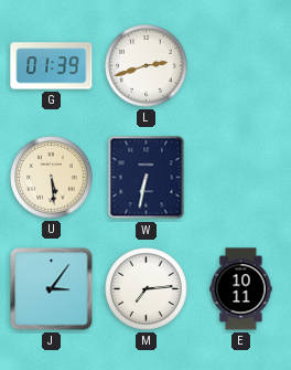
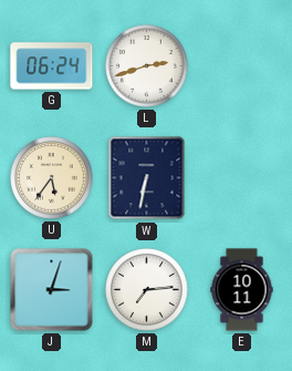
G: 01:39 -> 06:24 (52, 66)
U: 5:29 -> 5:36 (52, 178)
J: 3:06 -> 3:03 (52, 290)
